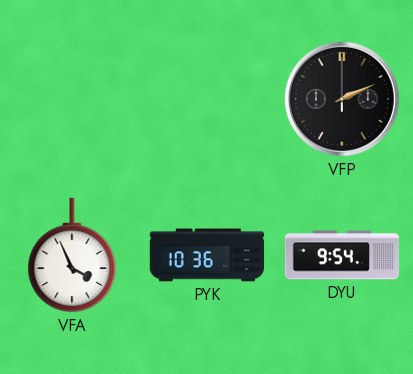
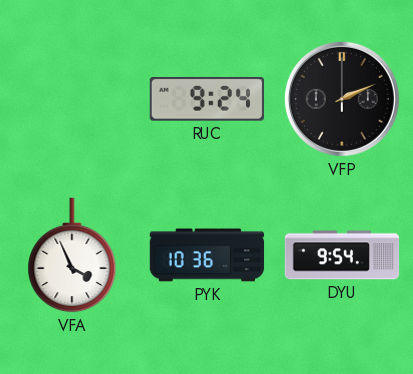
RUC: none -> 9:24 (207, 100)
